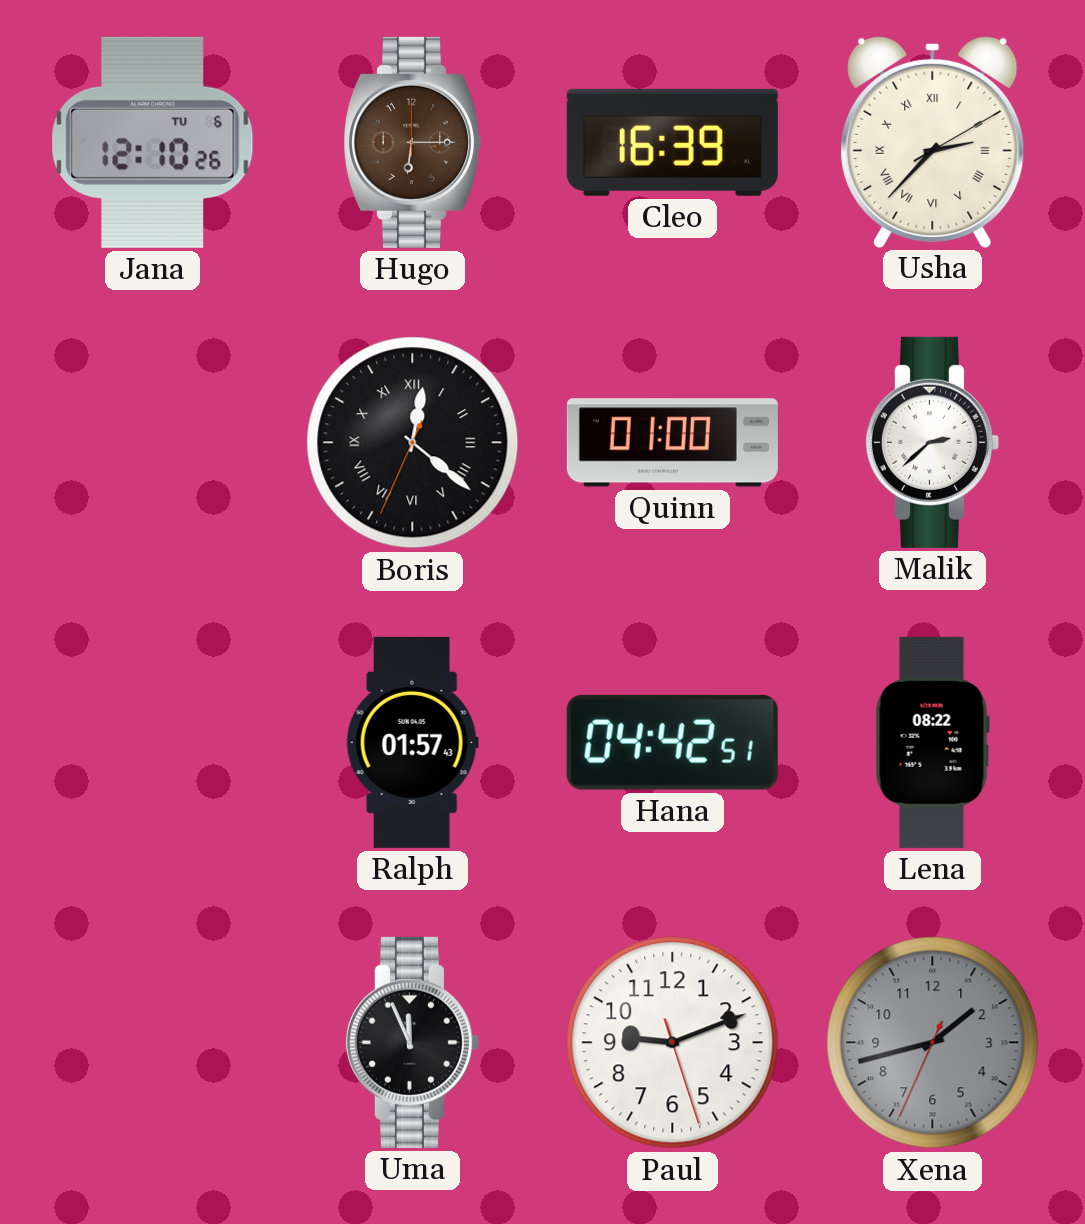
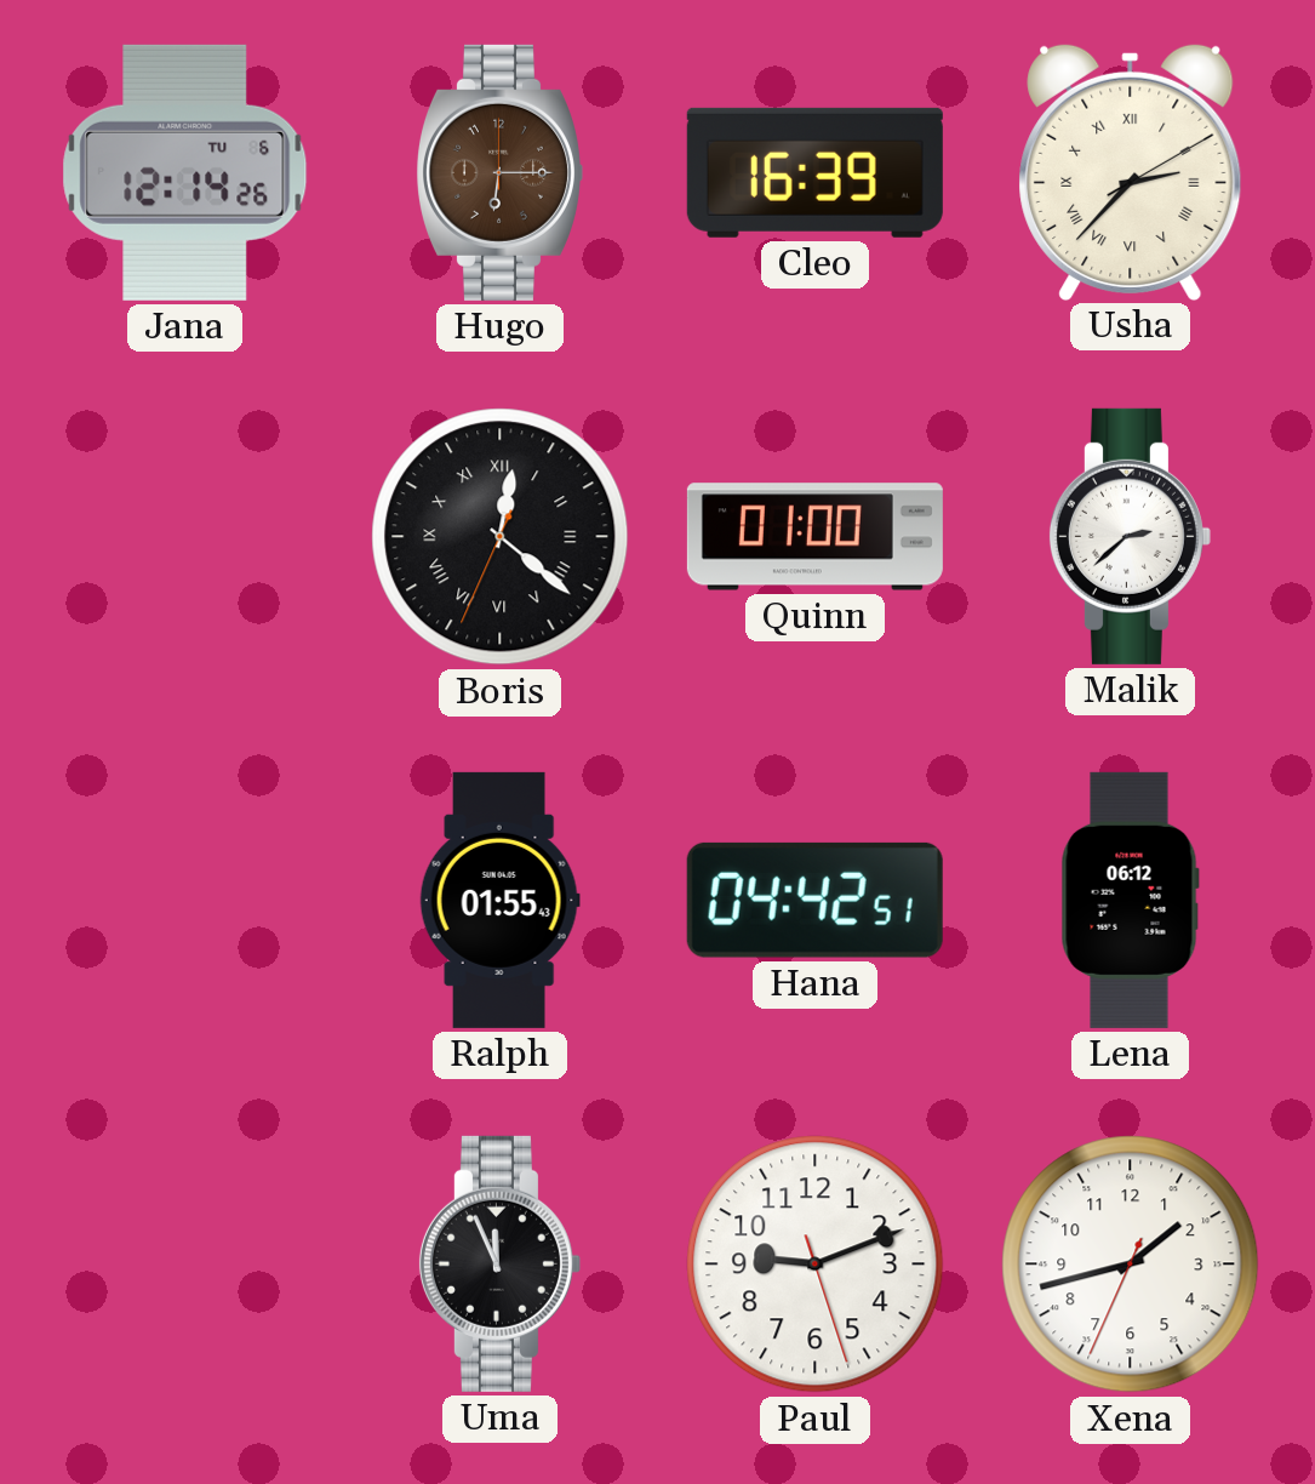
Jana: 12:10 -> 12:14 (185, 172)
Ralph: 01:57 -> 01:55 (499, 900)
Lena: 08:22 -> 06:12 (1130, 900)
Xena dial: grey -> white (1131, 1265)
